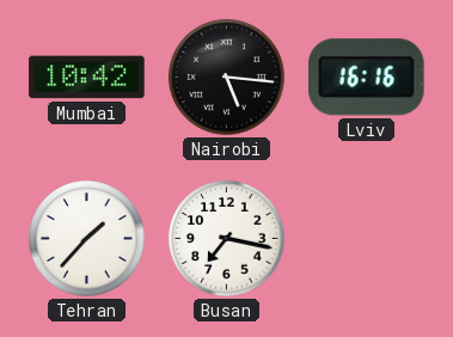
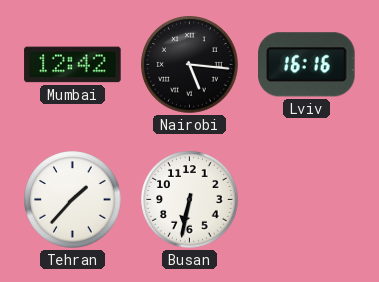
Mumbai: 10:42 -> 12:42 (73, 65)
Busan: 7:17 -> 6:32 (190, 200)
